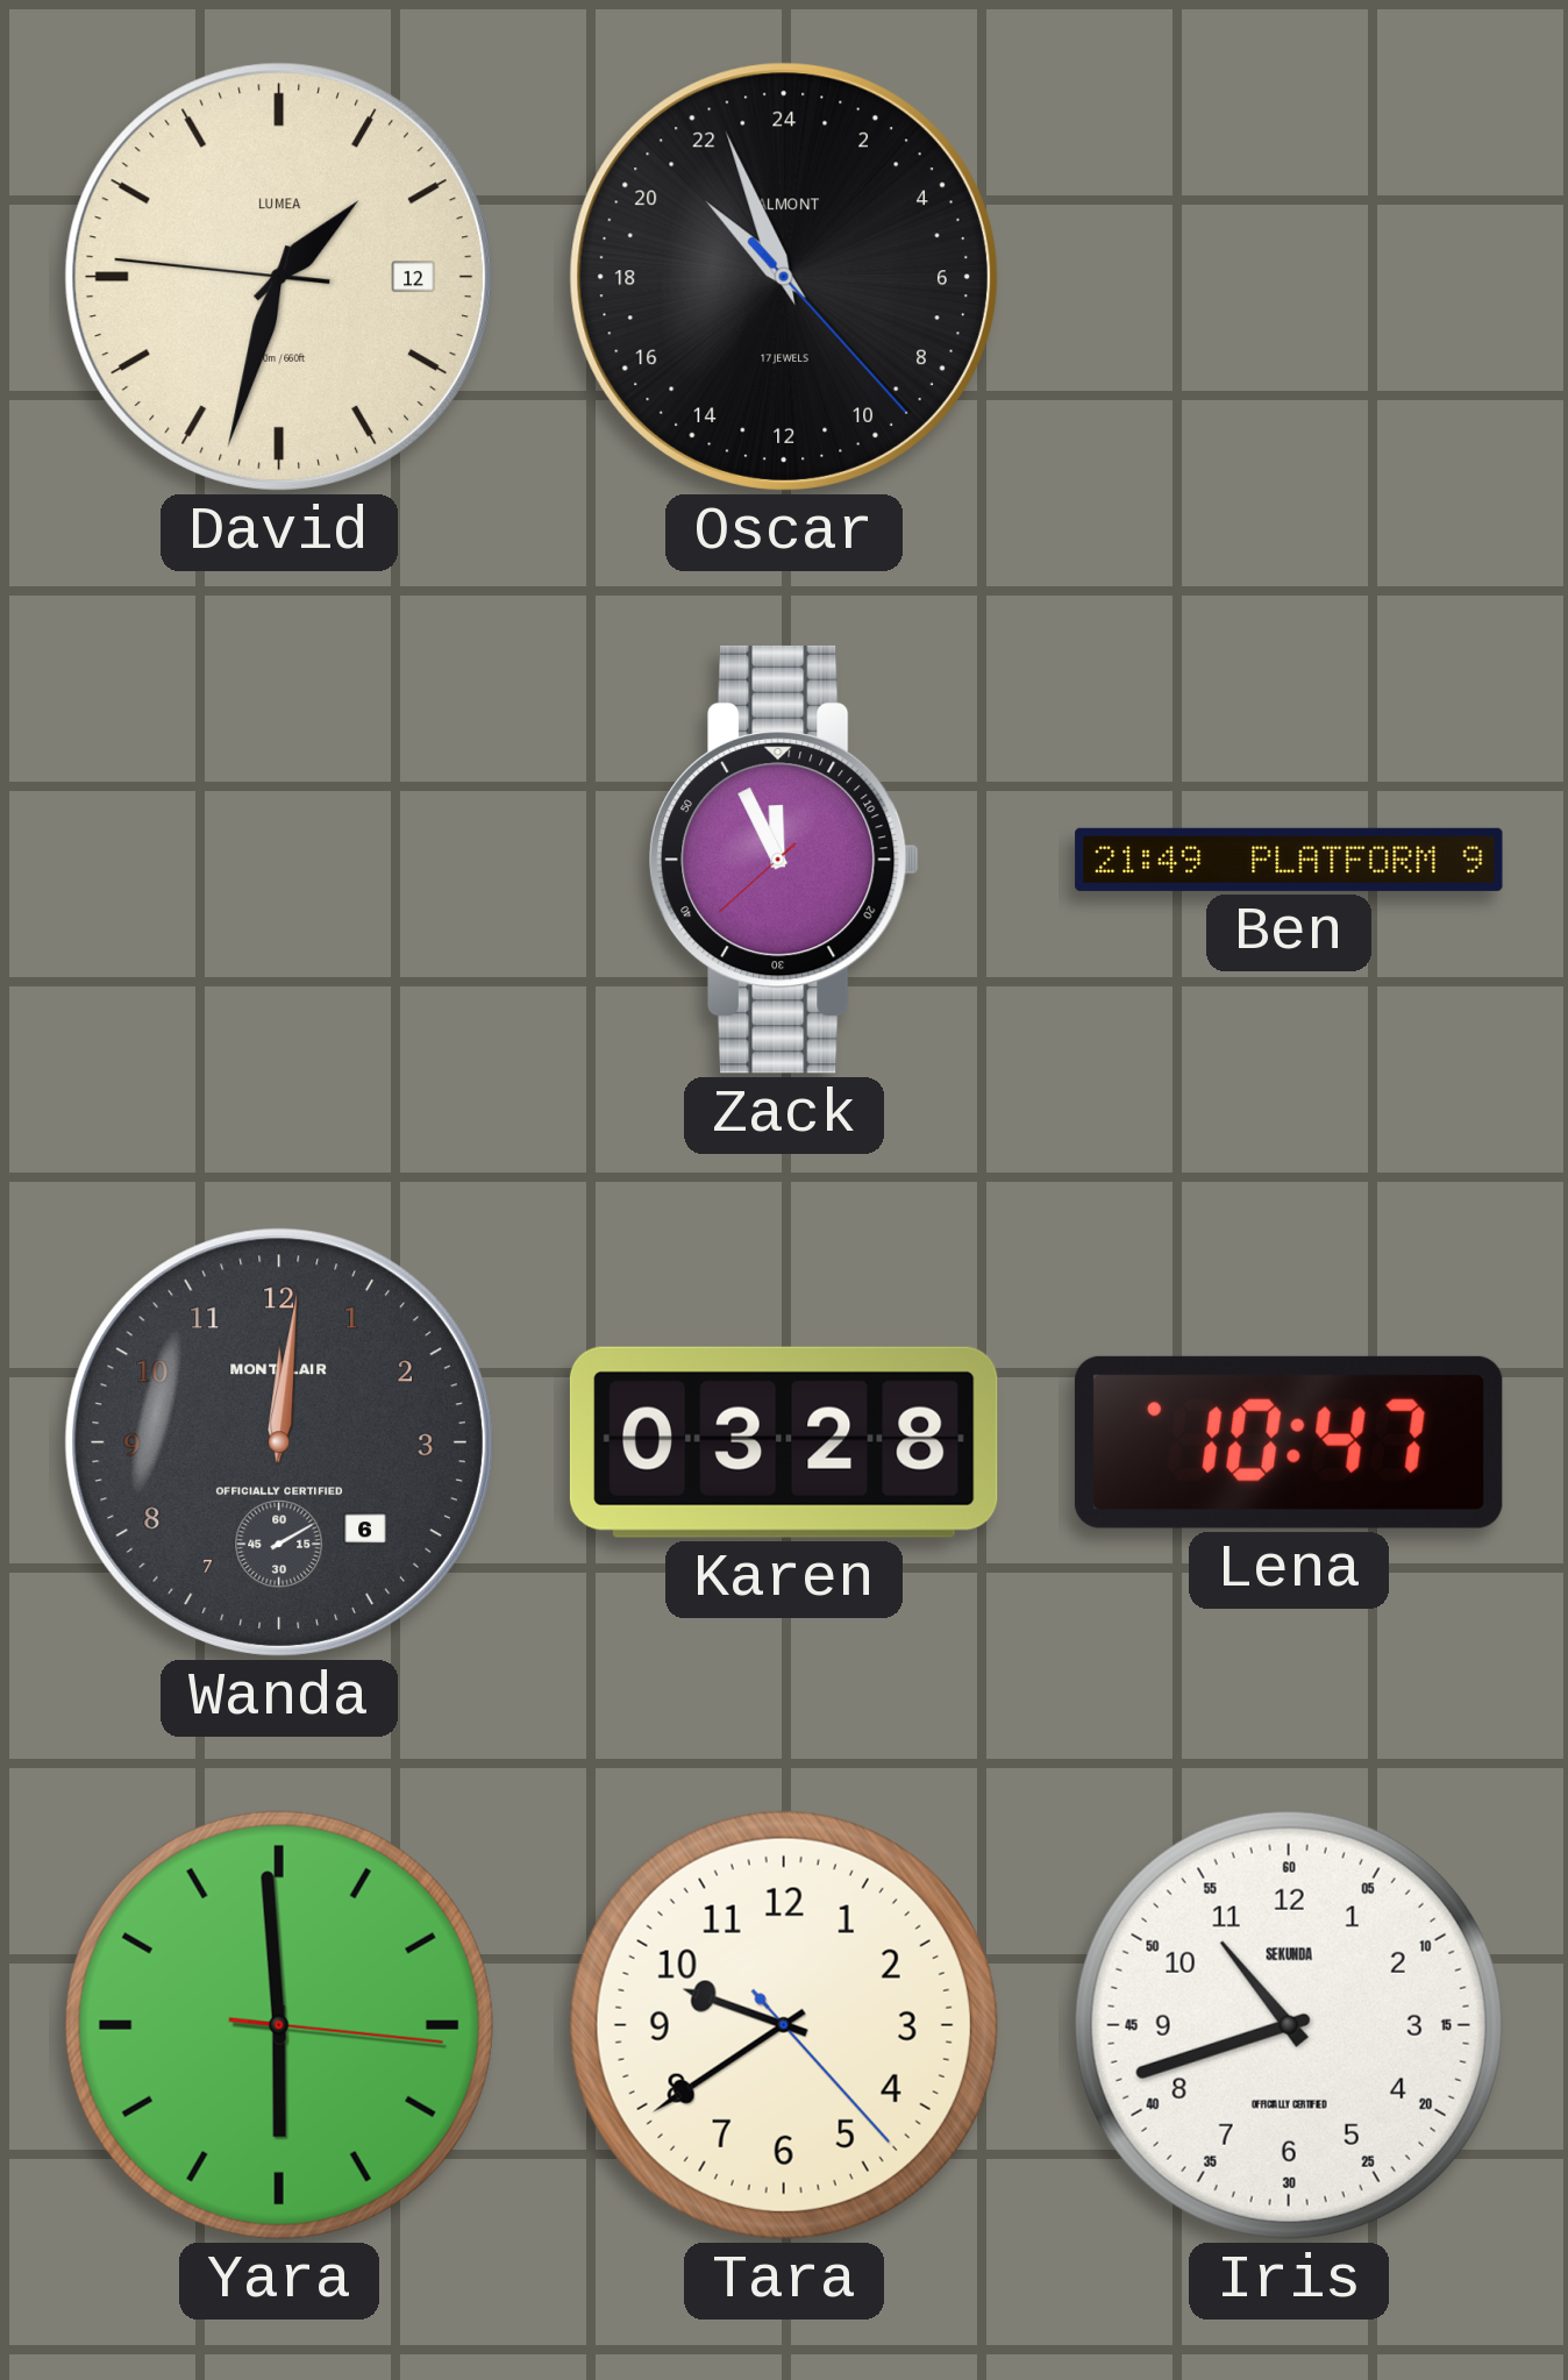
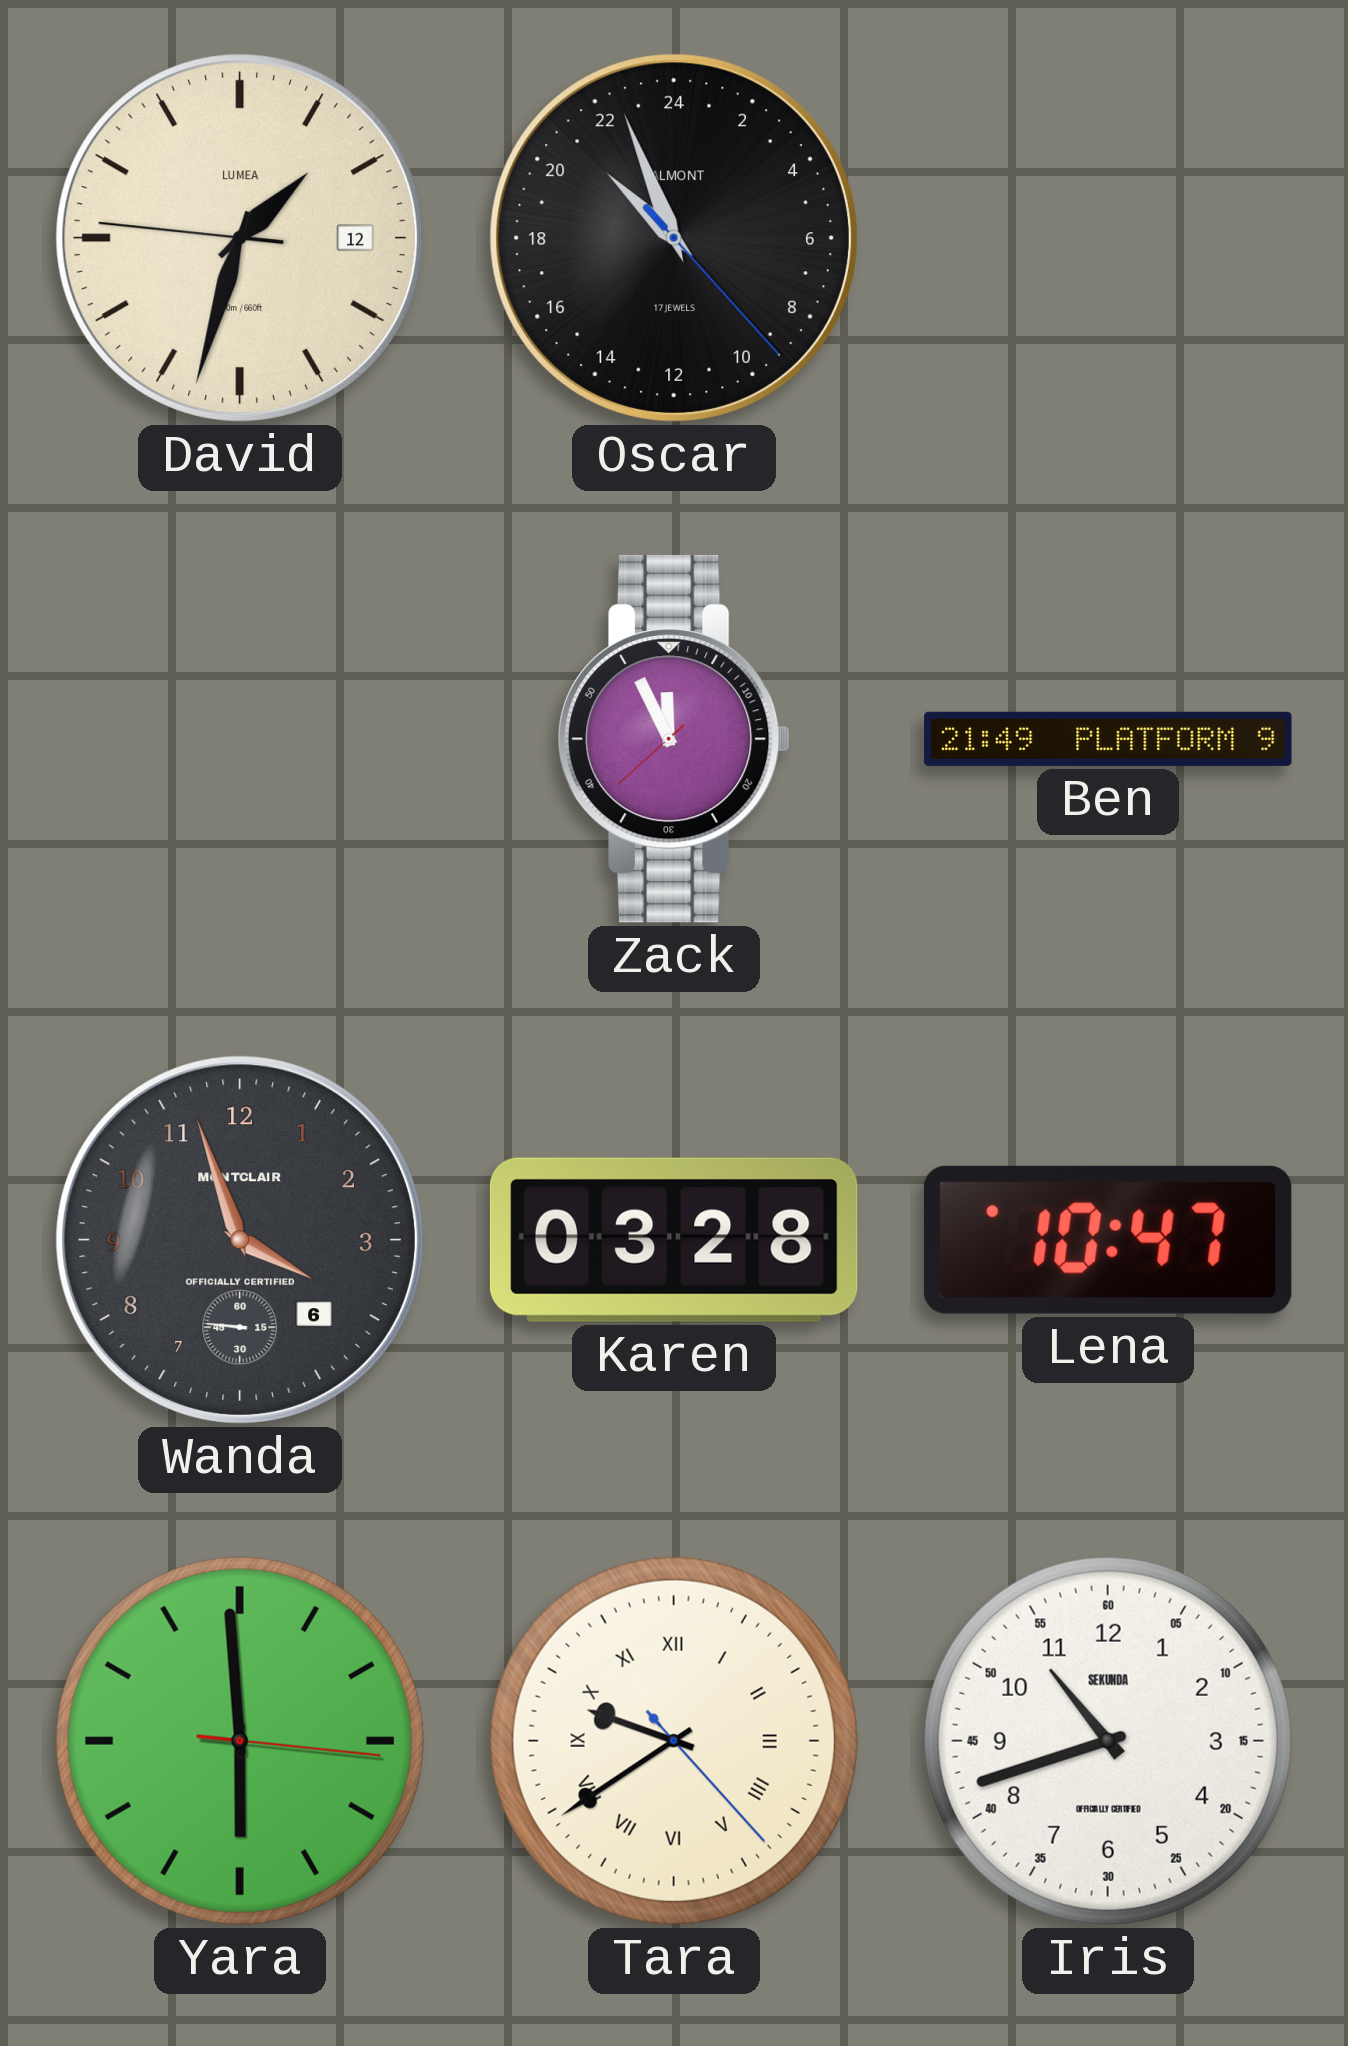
Wanda: 12:01 -> 3:56 (240, 1240)
Tara numerals: Arabic -> Roman (674, 1741)
